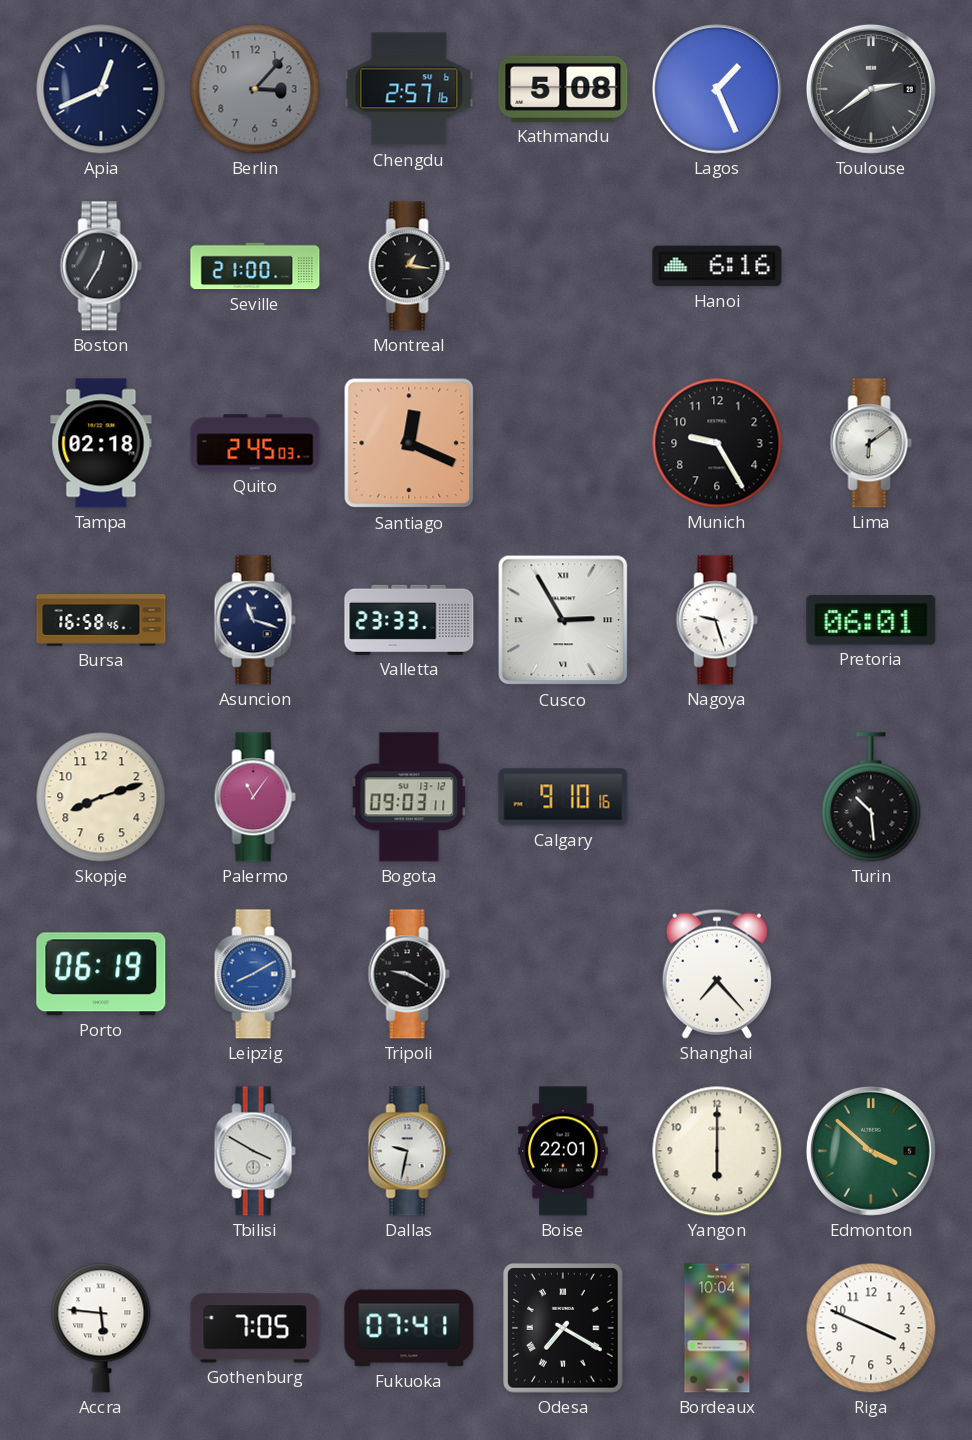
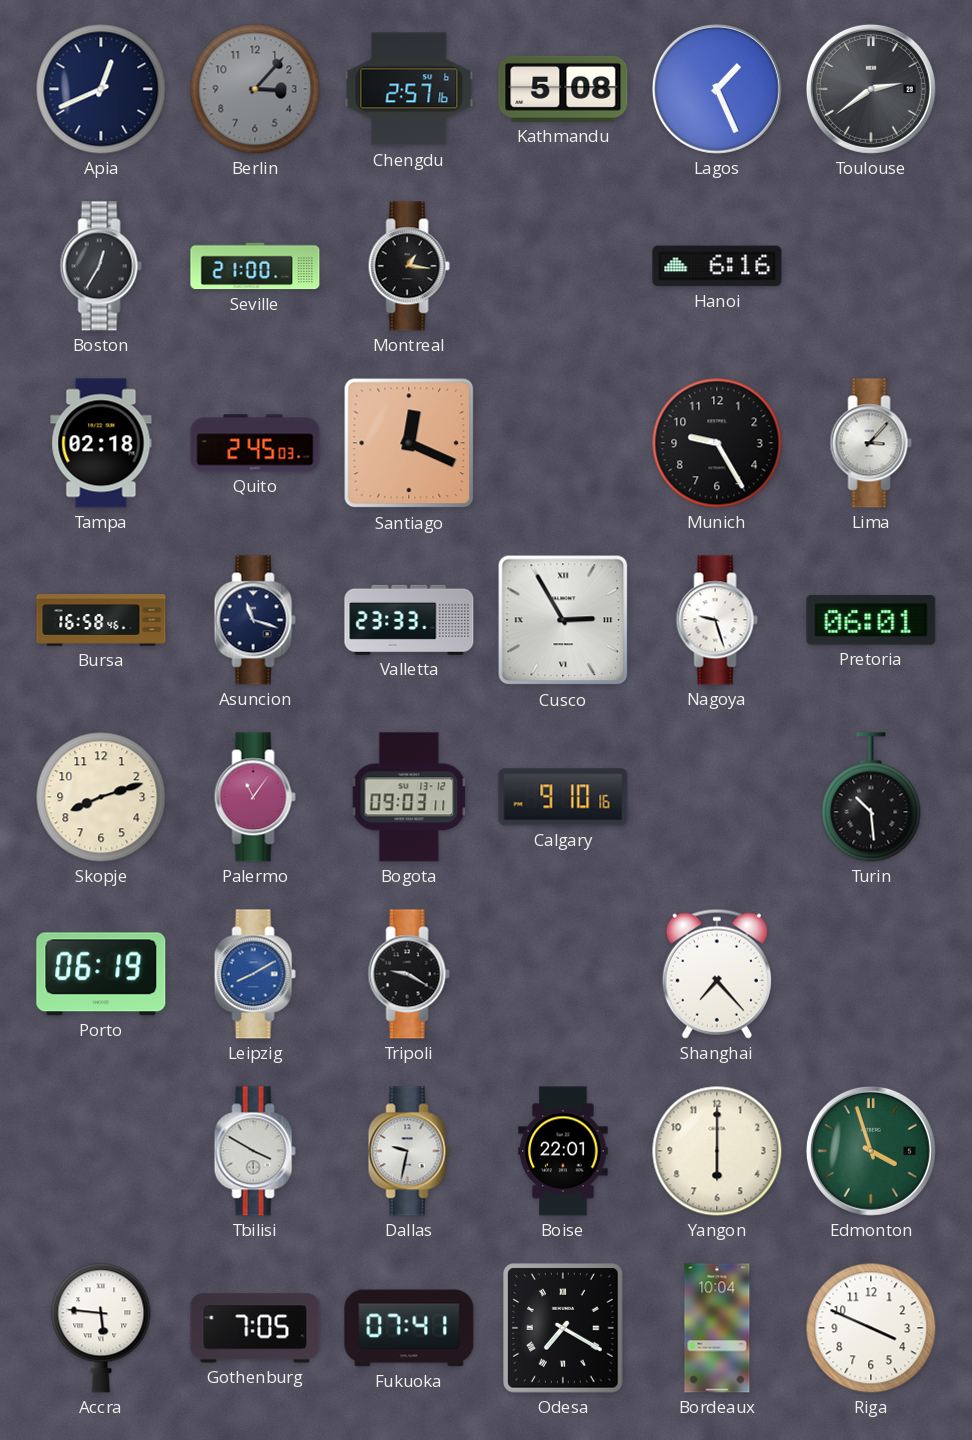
Lima: 6:09 -> 3:07 (871, 443)
Edmonton: 3:52 -> 3:57 (871, 1151)
